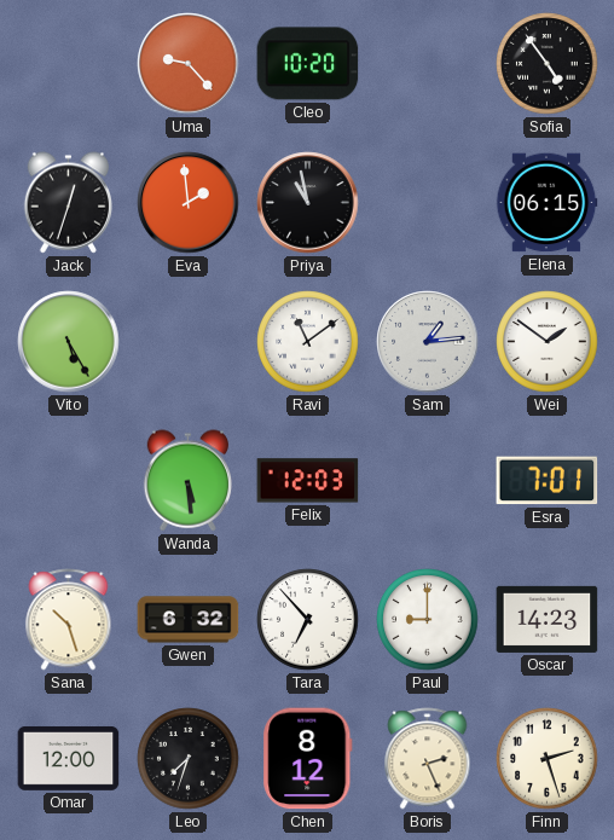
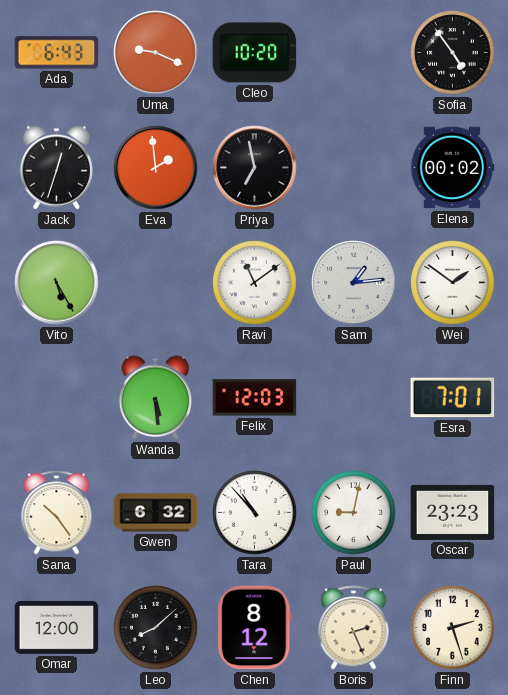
Ada: none -> 6:43 (57, 53)
Uma: 9:23 -> 9:19 (156, 53)
Priya: 10:58 -> 6:58 (255, 168)
Elena: 06:15 -> 00:02 (452, 168)
Sana: 10:27 -> 10:24 (57, 513)
Tara: 6:53 -> 10:53 (255, 513)
Paul: 9:00 -> 9:02 (354, 513)
Oscar: 14:23 -> 23:23 (453, 512)
Leo: 7:33 -> 8:08 (156, 628)
